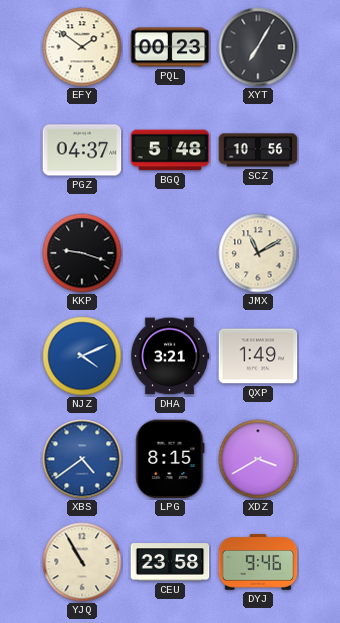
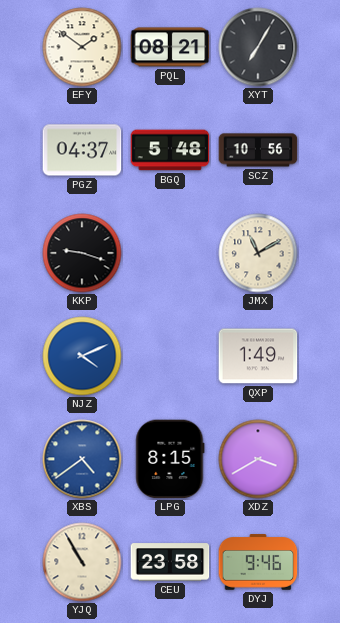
PQL: 00:23 -> 08:21 (170, 47)
DHA: 3:21 -> none (170, 356)
